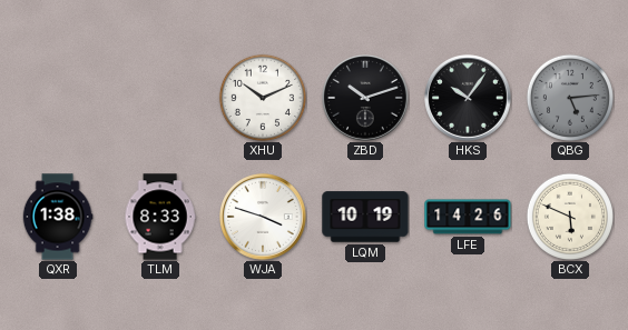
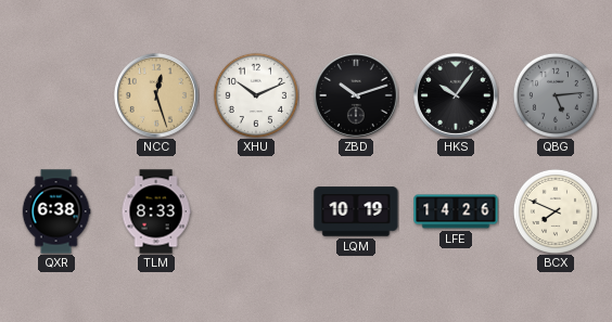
NCC: none -> 12:27 (157, 96)
QXR: 1:38 -> 6:38 (56, 211)
WJA: 3:48 -> none (264, 218)
BCX: 5:49 -> 7:49 (556, 211)
